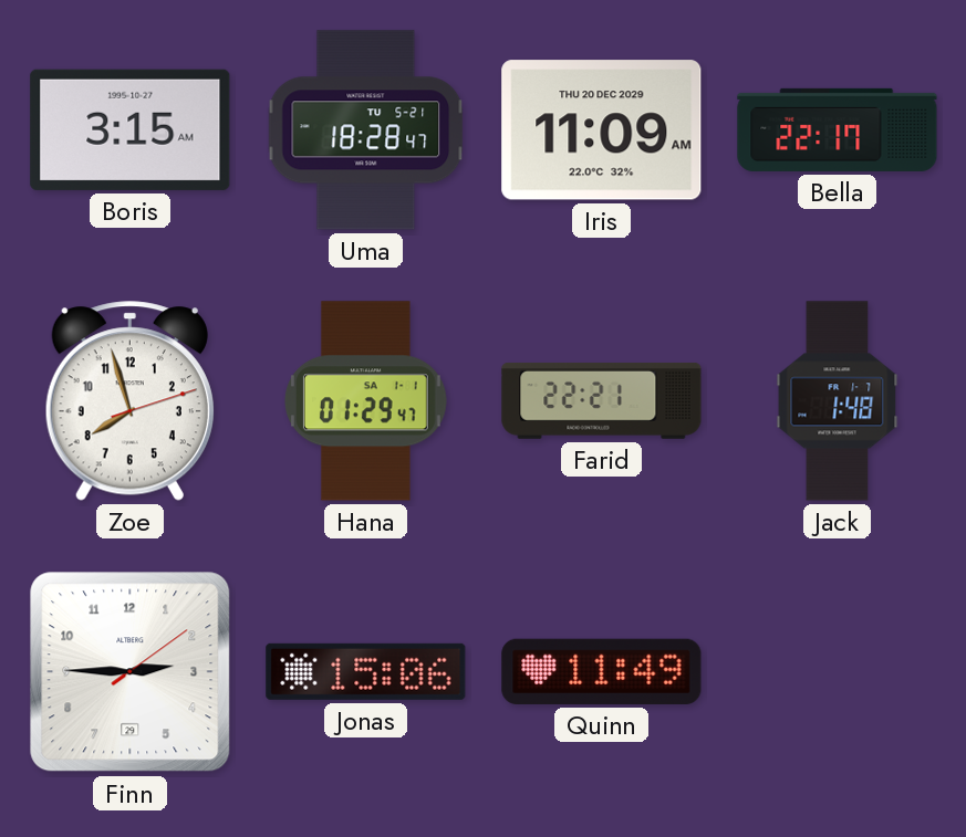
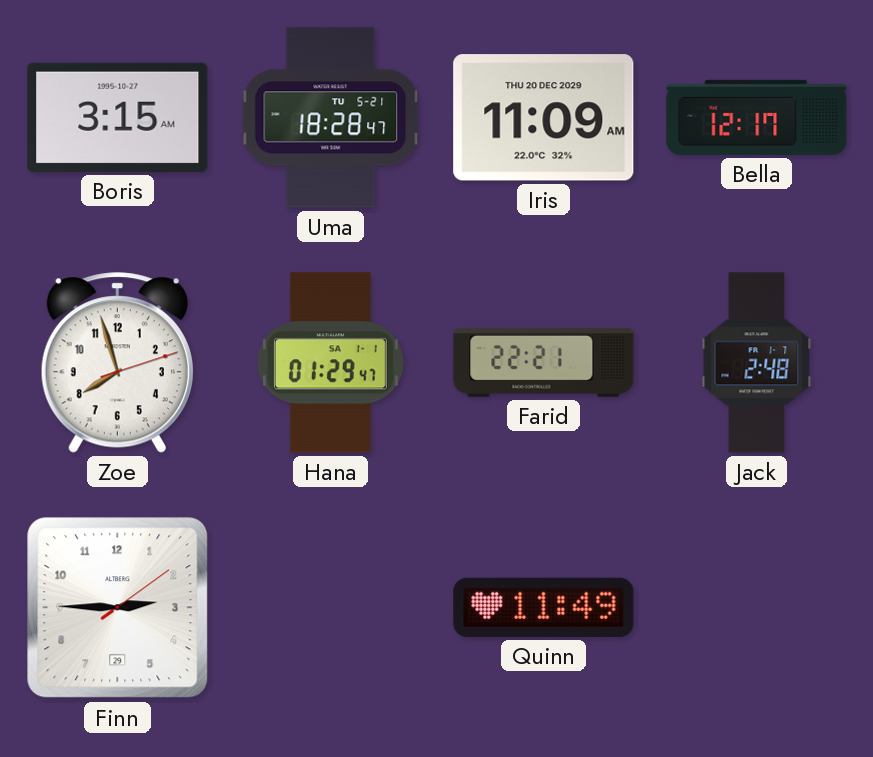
Bella: 22:17 -> 12:17 (757, 117)
Jack: 1:48 -> 2:48 (757, 363)
Jonas: 15:06 -> none (366, 671)
